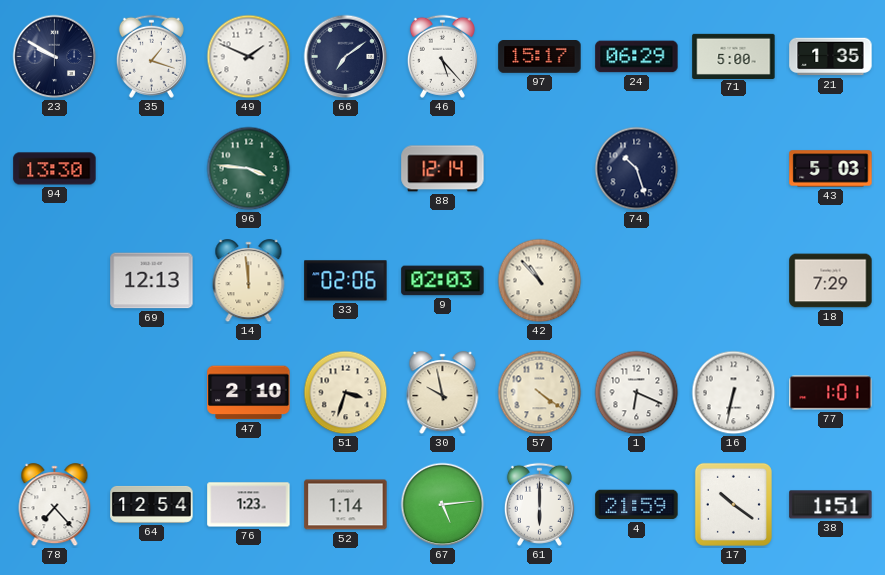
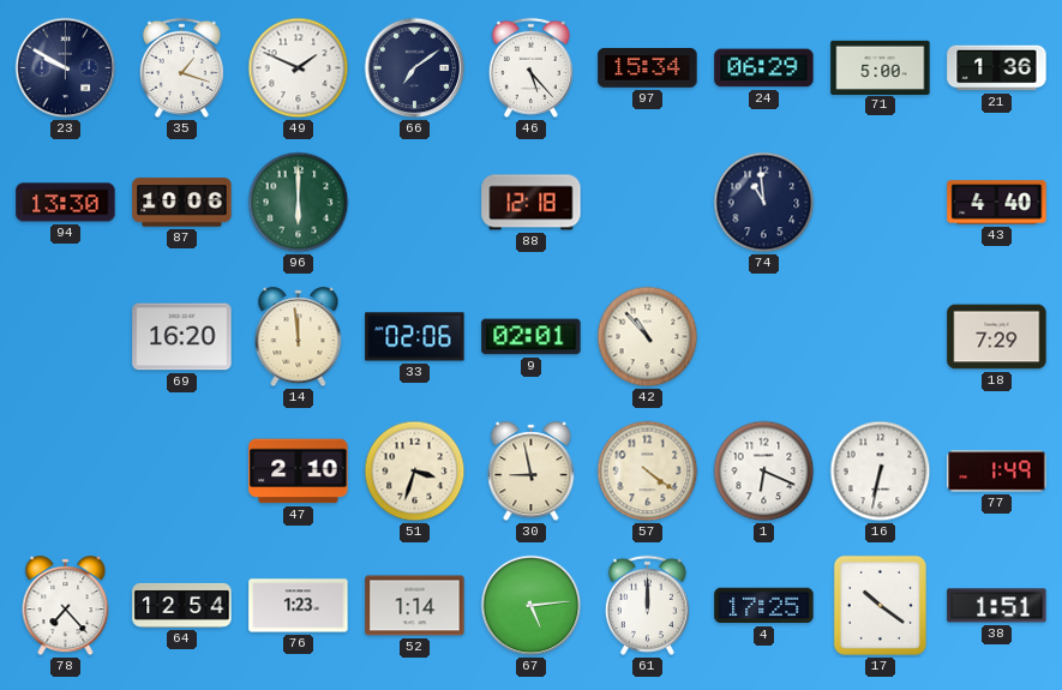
97: 15:17 -> 15:34 (648, 68)
21: 1:35 -> 1:36 (997, 68)
87: none -> 10:06 (182, 203)
96: 3:46 -> 6:00 (299, 203)
88: 12:14 -> 12:18 (532, 203)
74: 10:27 -> 10:59 (764, 203)
43: 5:03 -> 4:40 (997, 203)
69: 12:13 -> 16:20 (182, 337)
9: 02:03 -> 02:01 (532, 337)
30: 9:58 -> 8:58 (532, 472)
77: 1:01 -> 1:49 (997, 472)
61: 6:00 -> 12:00 (647, 605)
4: 21:59 -> 17:25 (764, 606)
